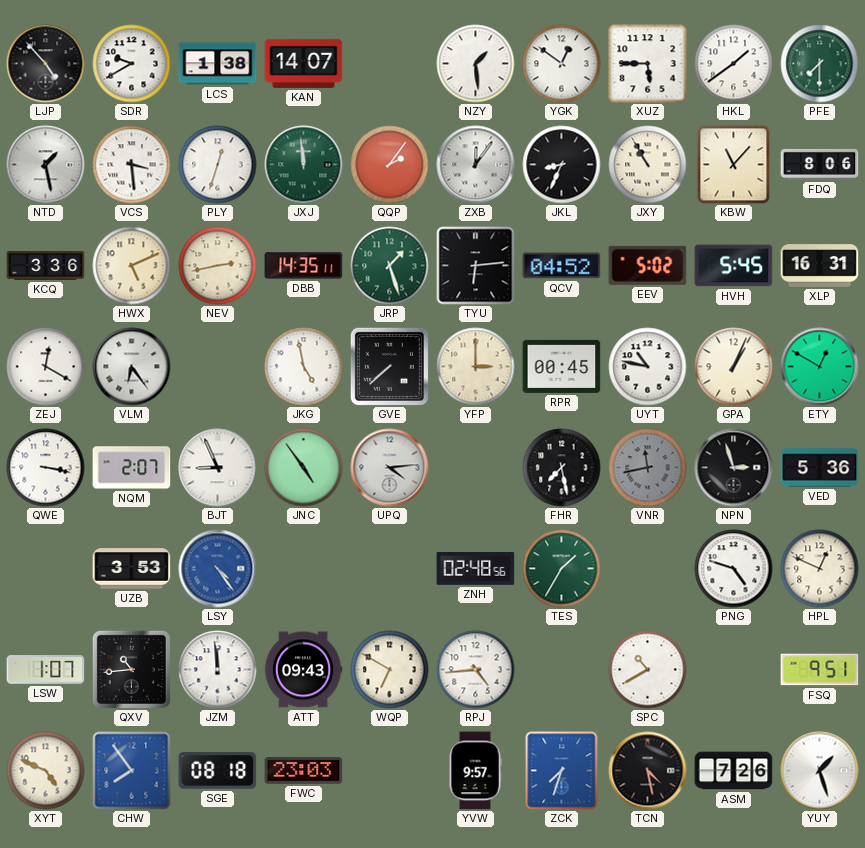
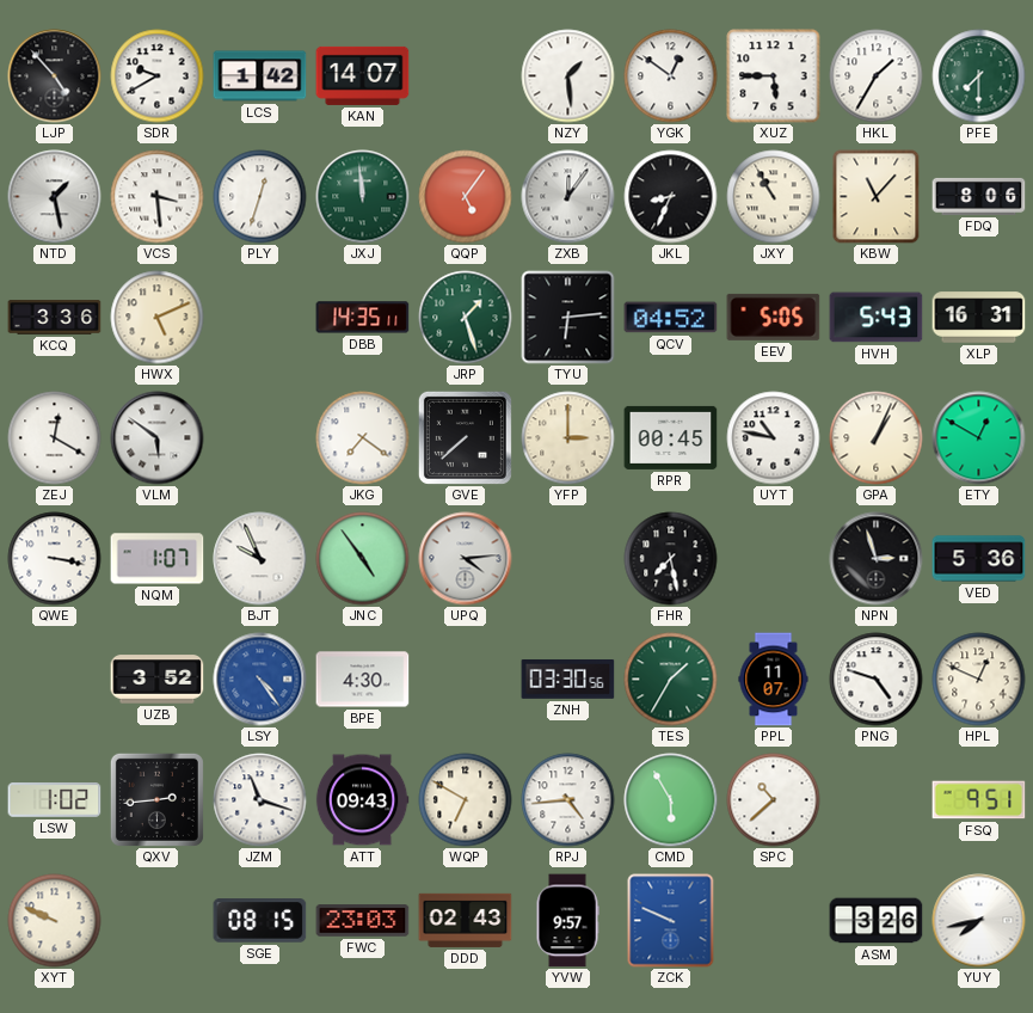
LCS: 1:38 -> 1:42 (260, 76)
HKL: 1:39 -> 1:35 (877, 76)
QQP: 2:06 -> 5:06 (466, 197)
NEV: 2:43 -> none (218, 266)
EEV: 5:02 -> 5:05 (774, 317)
HVH: 5:45 -> 5:43 (877, 318)
VLM: 6:24 -> 5:51 (158, 438)
JKG: 4:58 -> 7:21 (363, 438)
NQM: 2:07 -> 1:07 (158, 559)
BJT: 8:56 -> 9:56 (260, 559)
VNR: 11:43 -> none (648, 468)
UZB: 3:53 -> 3:52 (158, 680)
BPE: none -> 4:30 (363, 680)
ZNH: 02:48 -> 03:30 (568, 679)
PPL: none -> 11:07 (774, 680)
LSW: 1:07 -> 1:02 (55, 800)
QXV: 10:44 -> 2:44 (156, 799)
JZM: 11:59 -> 11:18 (260, 800)
CMD: none -> 5:55 (671, 800)
SPC: 10:40 -> 10:38 (774, 800)
XYT: 4:49 -> 9:49 (55, 921)
CHW: 7:54 -> none (132, 771)
SGE: 08:18 -> 08:15 (260, 921)
DDD: none -> 02:43 (466, 920)
ZCK: 7:33 -> 9:49 (671, 921)
TCN: 4:28 -> none (648, 771)
ASM: 7:26 -> 3:26 (877, 921)
YUY: 1:27 -> 7:43 (979, 921)
